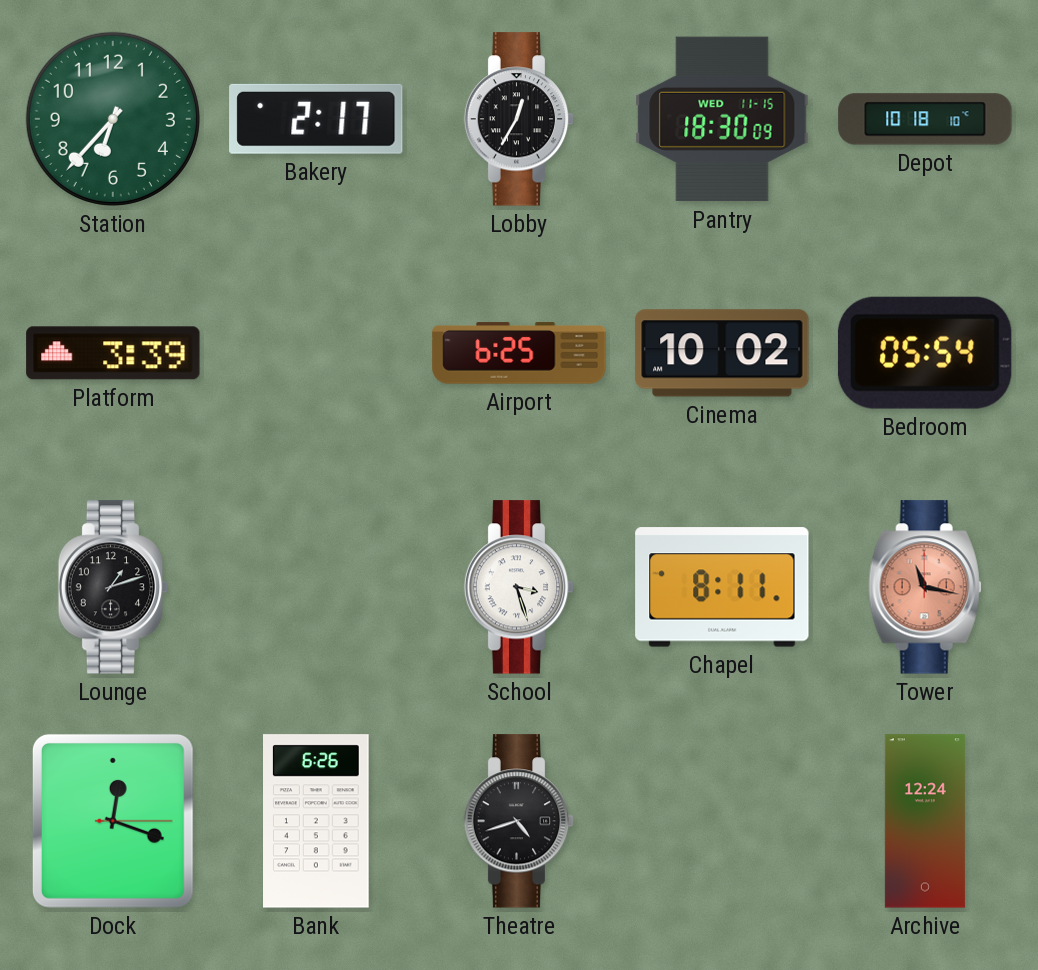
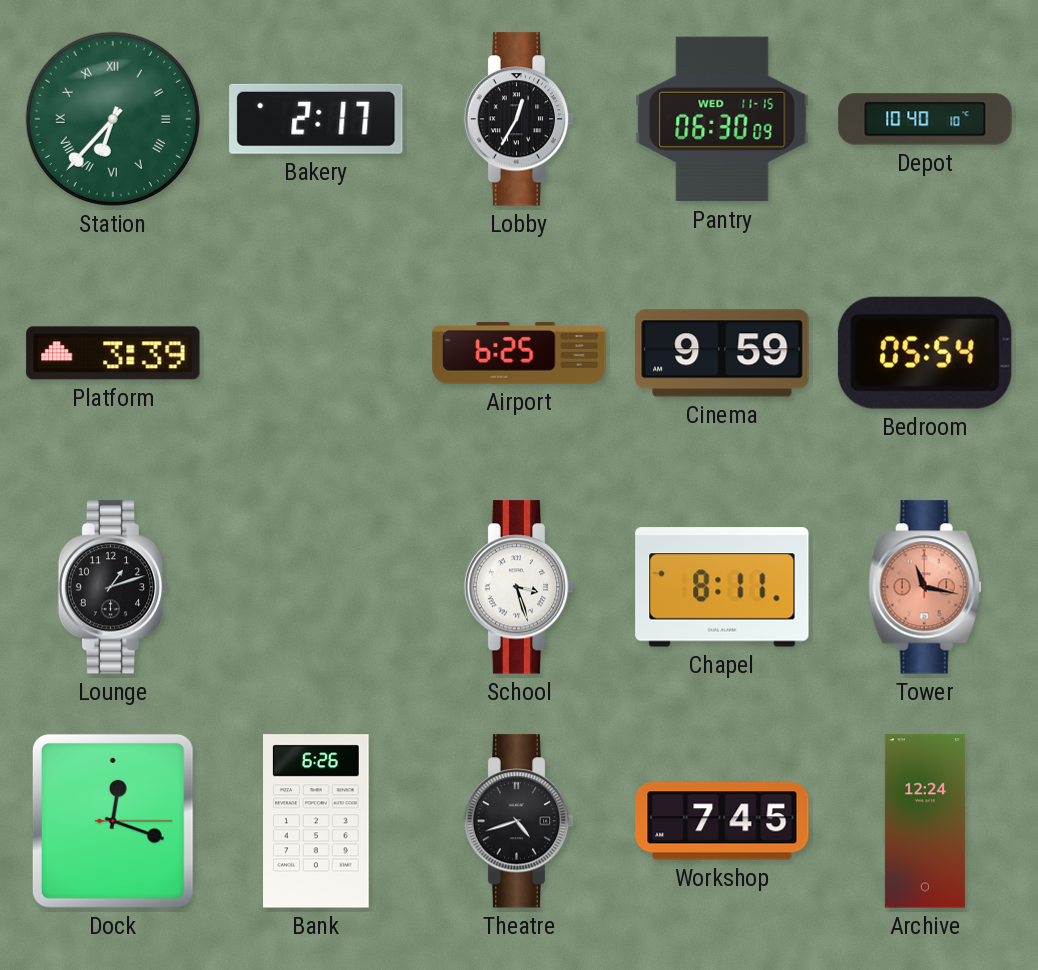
Station numerals: Arabic -> Roman (113, 119)
Pantry: 18:30 -> 06:30 (722, 119)
Depot: 10:18 -> 10:40 (925, 119)
Cinema: 10:02 -> 9:59 (722, 353)
Workshop: none -> 7:45 (722, 821)
